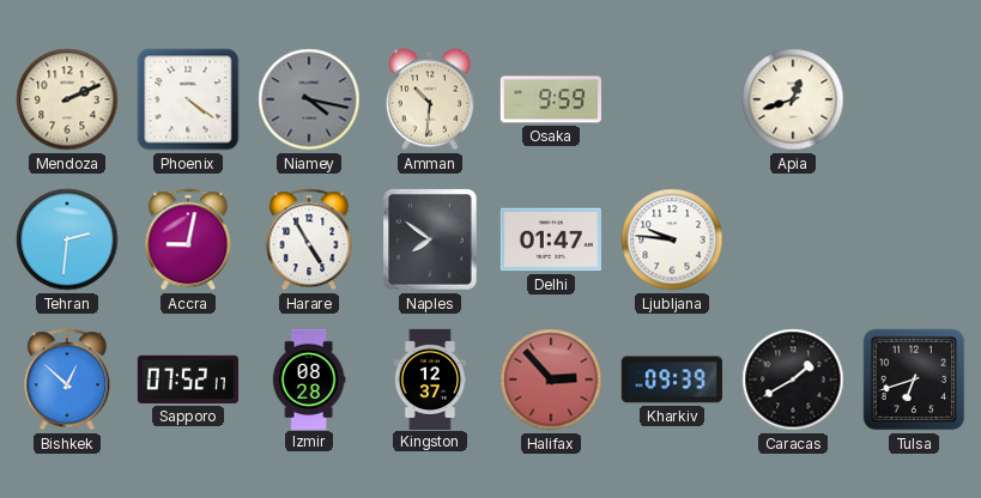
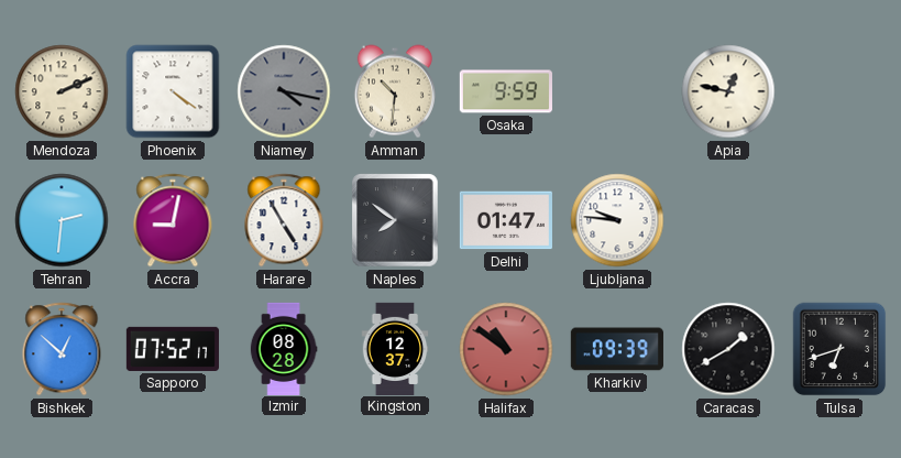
Apia: 12:42 -> 12:47 (728, 91)
Halifax: 2:53 -> 10:51 (506, 349)
